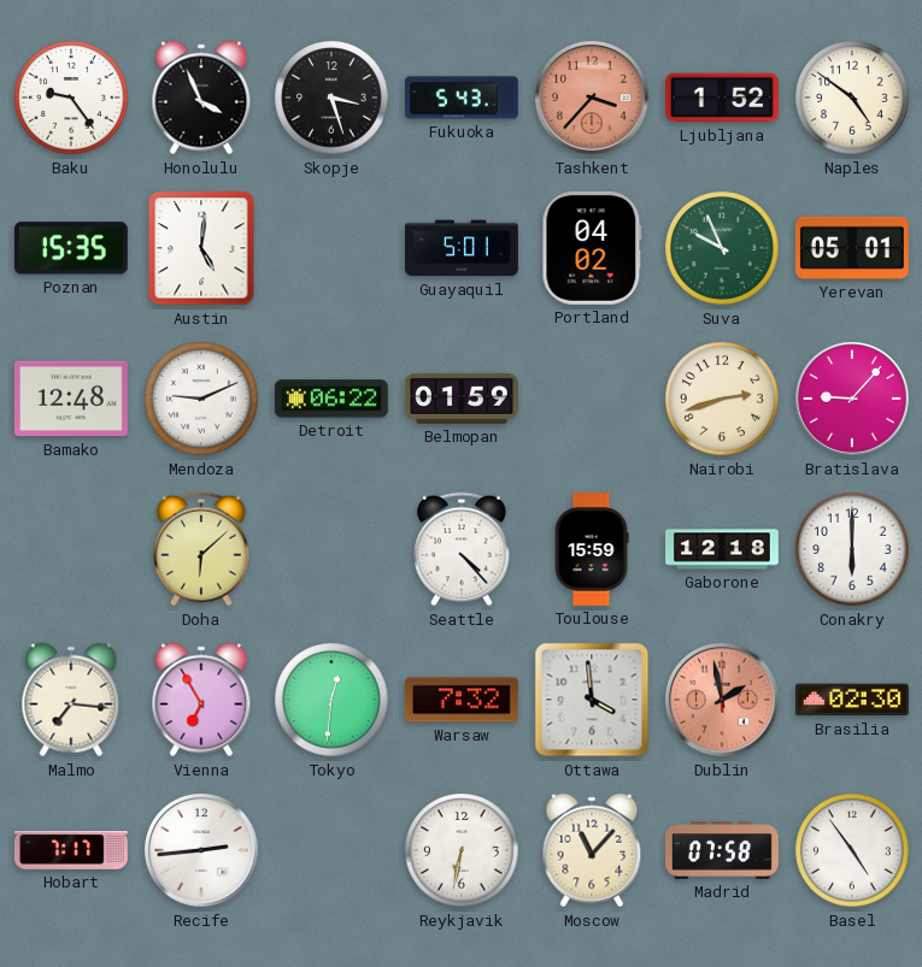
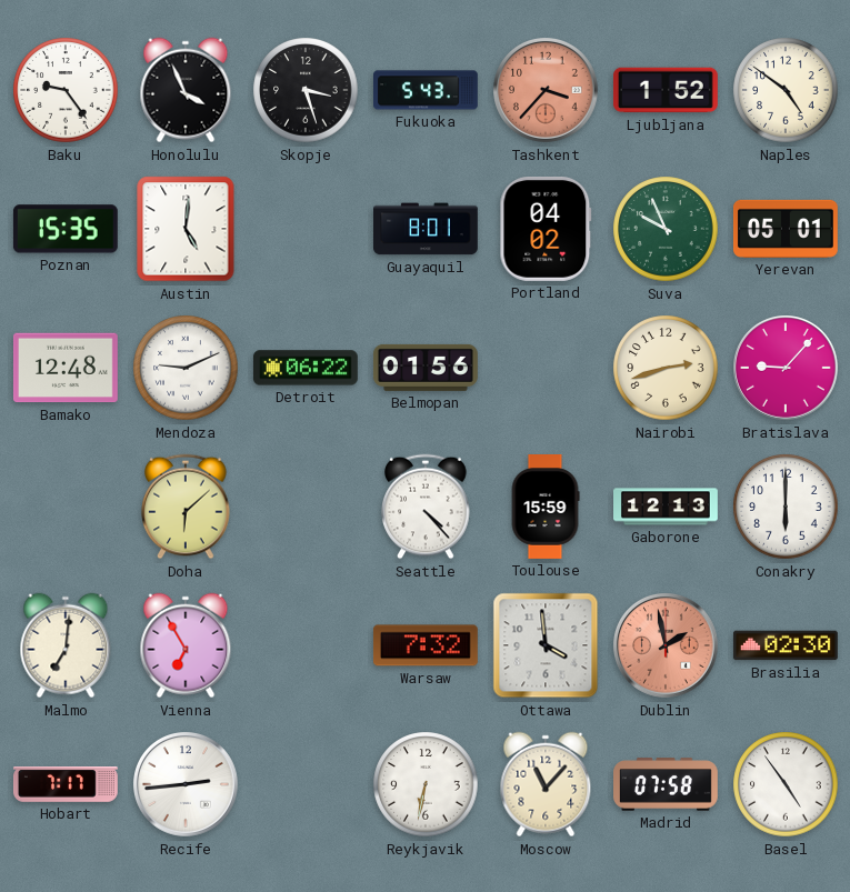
Guayaquil: 5:01 -> 8:01 (427, 229)
Belmopan: 01:59 -> 01:56 (426, 368)
Gaborone: 12:18 -> 12:13 (667, 507)
Malmo: 7:16 -> 7:01 (66, 645)
Tokyo: 12:31 -> none (331, 700)
